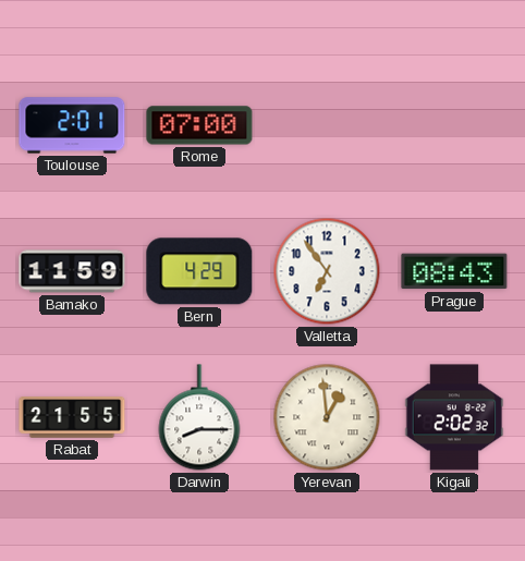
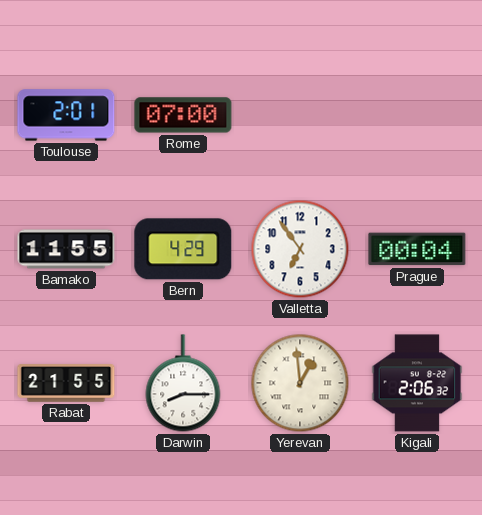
Bamako: 11:59 -> 11:55 (66, 249)
Prague: 08:43 -> 00:04 (417, 249)
Kigali: 2:02 -> 2:06 (417, 383)
